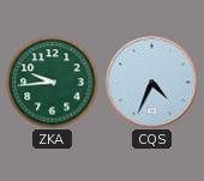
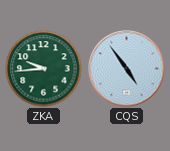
CQS: 4:34 -> 4:54 (127, 69)
